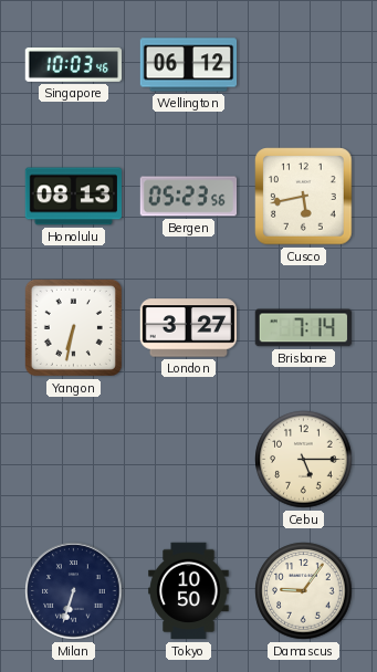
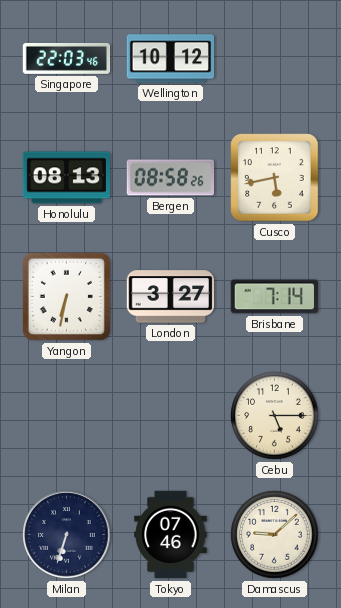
Singapore: 10:03 -> 22:03 (67, 58)
Wellington: 06:12 -> 10:12 (171, 59)
Bergen: 05:23 -> 08:58 (171, 178)
Tokyo: 10:50 -> 07:46 (171, 535)
Damascus: 9:06 -> 9:08 (275, 535)
